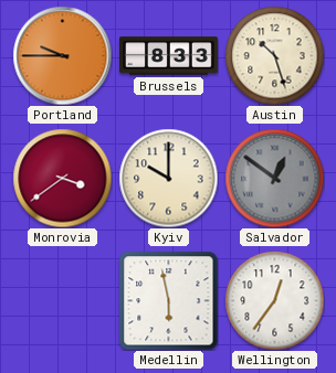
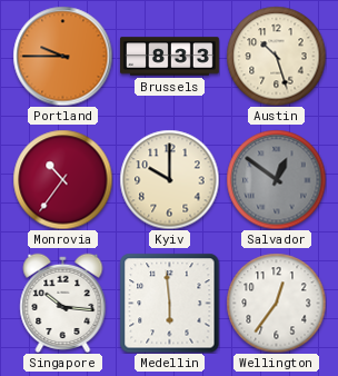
Monrovia: 3:39 -> 10:36 (62, 179)
Singapore: none -> 10:16 (63, 303)
Medellin: 5:58 -> 5:59 (169, 303)
